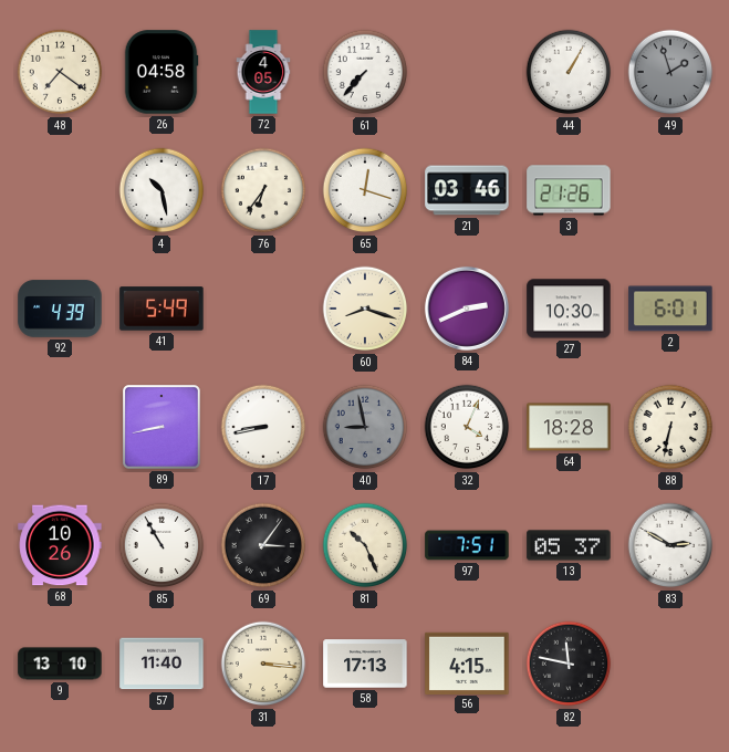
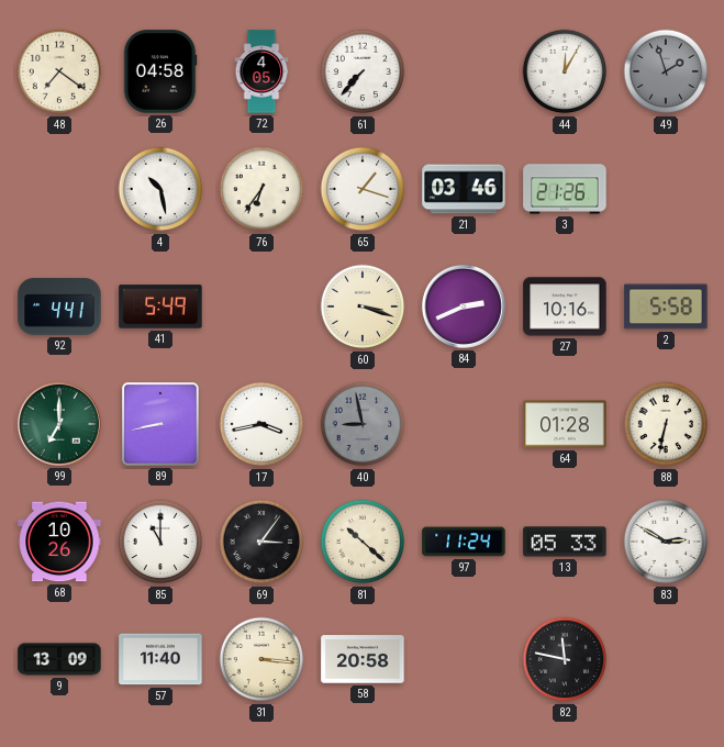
44: 1:05 -> 12:05 (565, 71)
65: 12:18 -> 1:18 (363, 189)
92: 4:39 -> 4:41 (59, 306)
60: 8:18 -> 3:18 (363, 306)
27: 10:30 -> 10:16 (565, 306)
2: 6:01 -> 5:58 (666, 306)
99: none -> 7:00 (59, 424)
17: 8:43 -> 3:43 (261, 424)
32: 4:04 -> none (467, 427)
64: 18:28 -> 01:28 (565, 424)
85: 10:55 -> 11:00 (160, 542)
81: 10:26 -> 10:22 (363, 542)
97: 7:51 -> 11:24 (464, 542)
13: 05:37 -> 05:33 (565, 542)
9: 13:10 -> 13:09 (59, 659)
58: 17:13 -> 20:58 (363, 659)
56: 4:15 -> none (467, 662)
